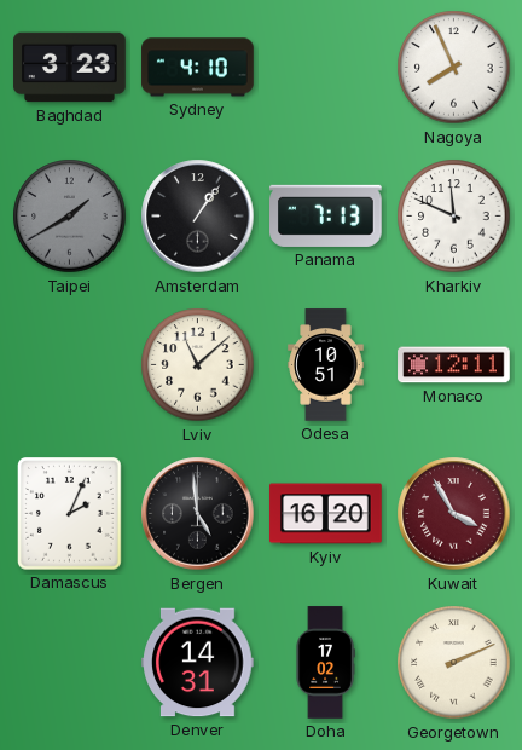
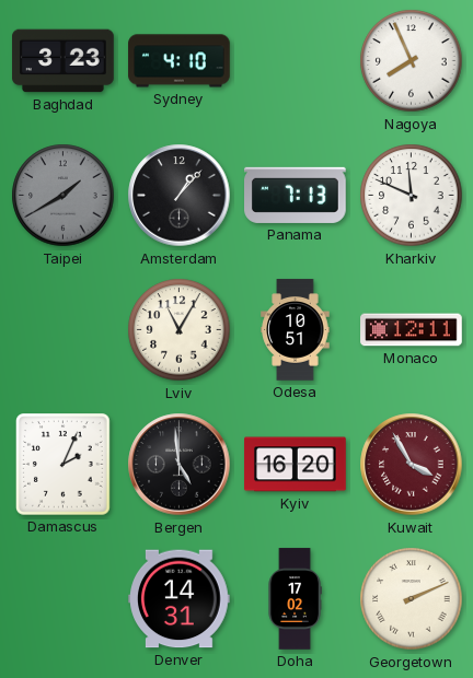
Amsterdam: 1:06 -> 1:07 (180, 196)
Lviv: 11:08 -> 11:05 (180, 330)
